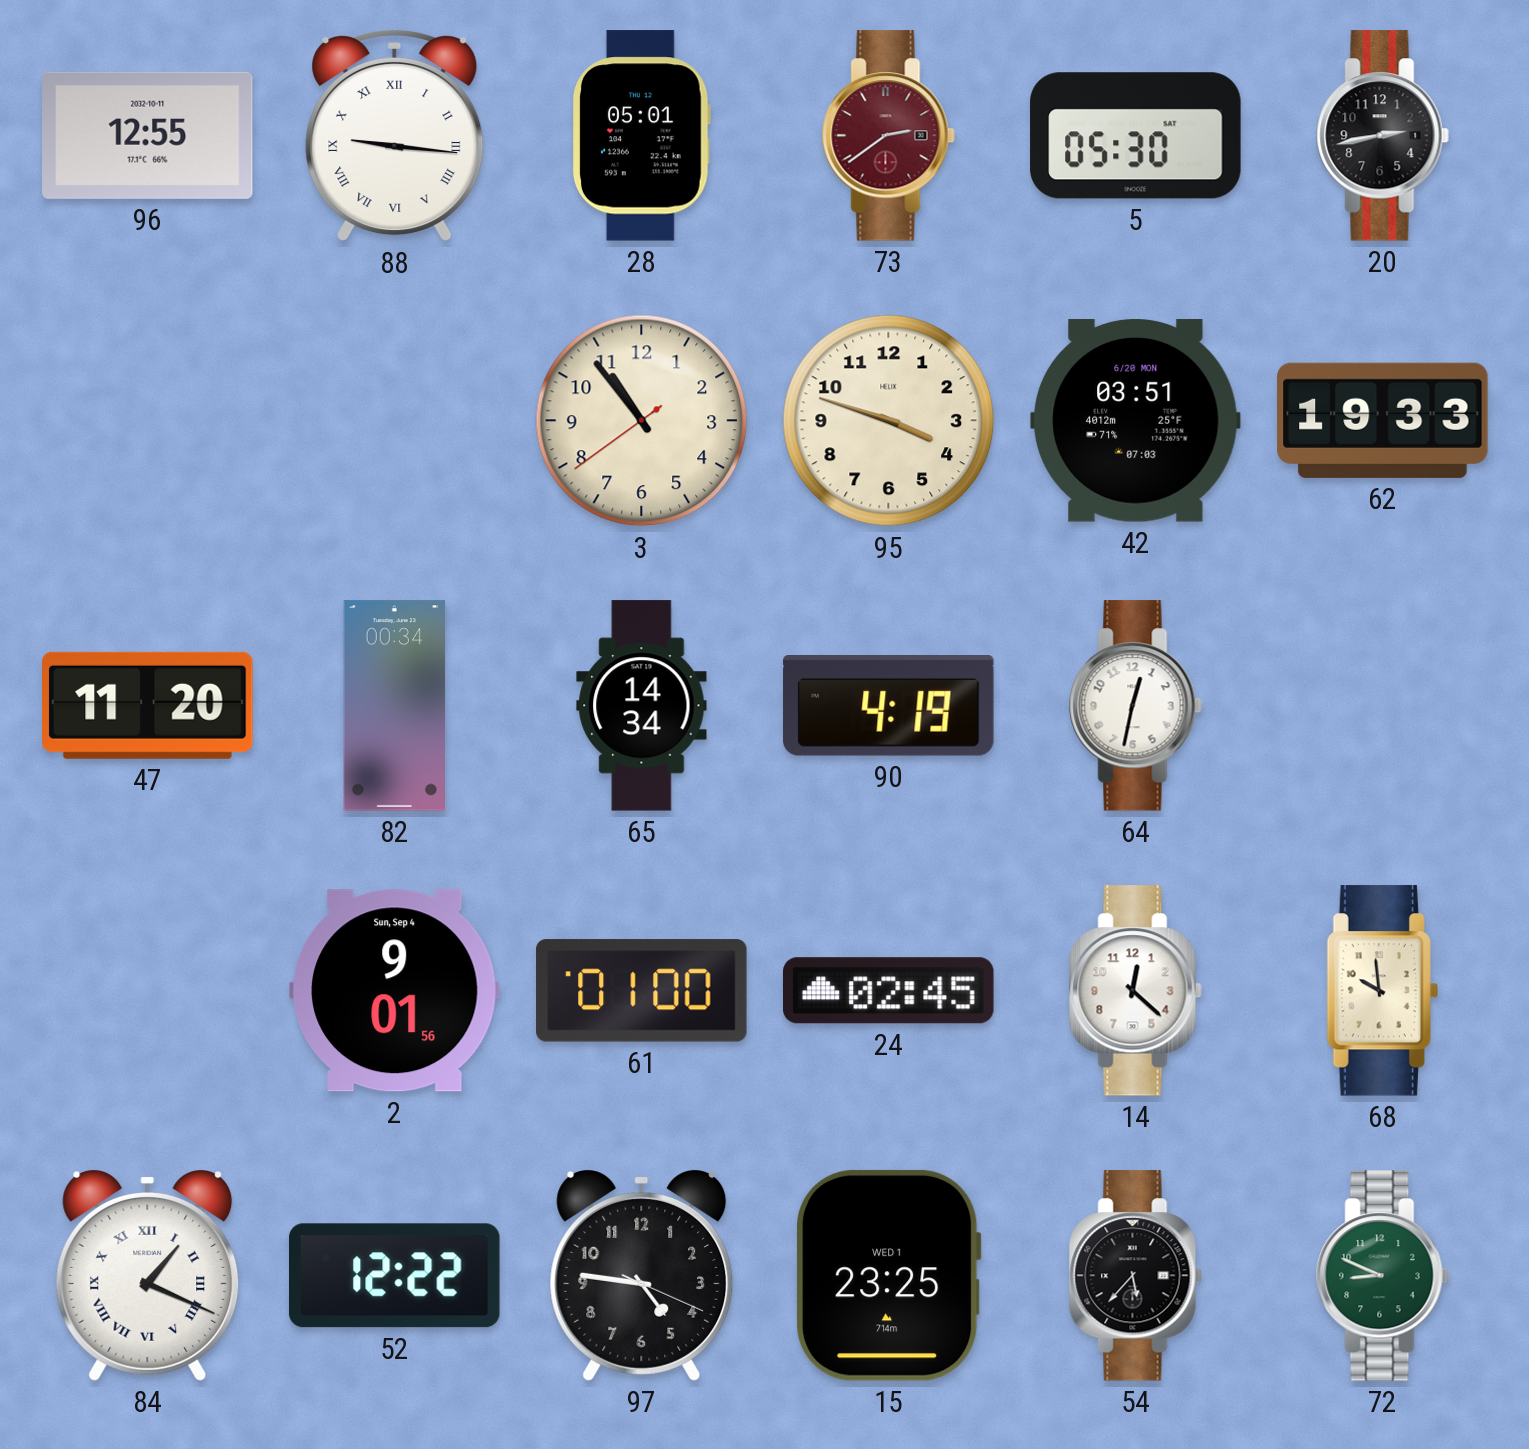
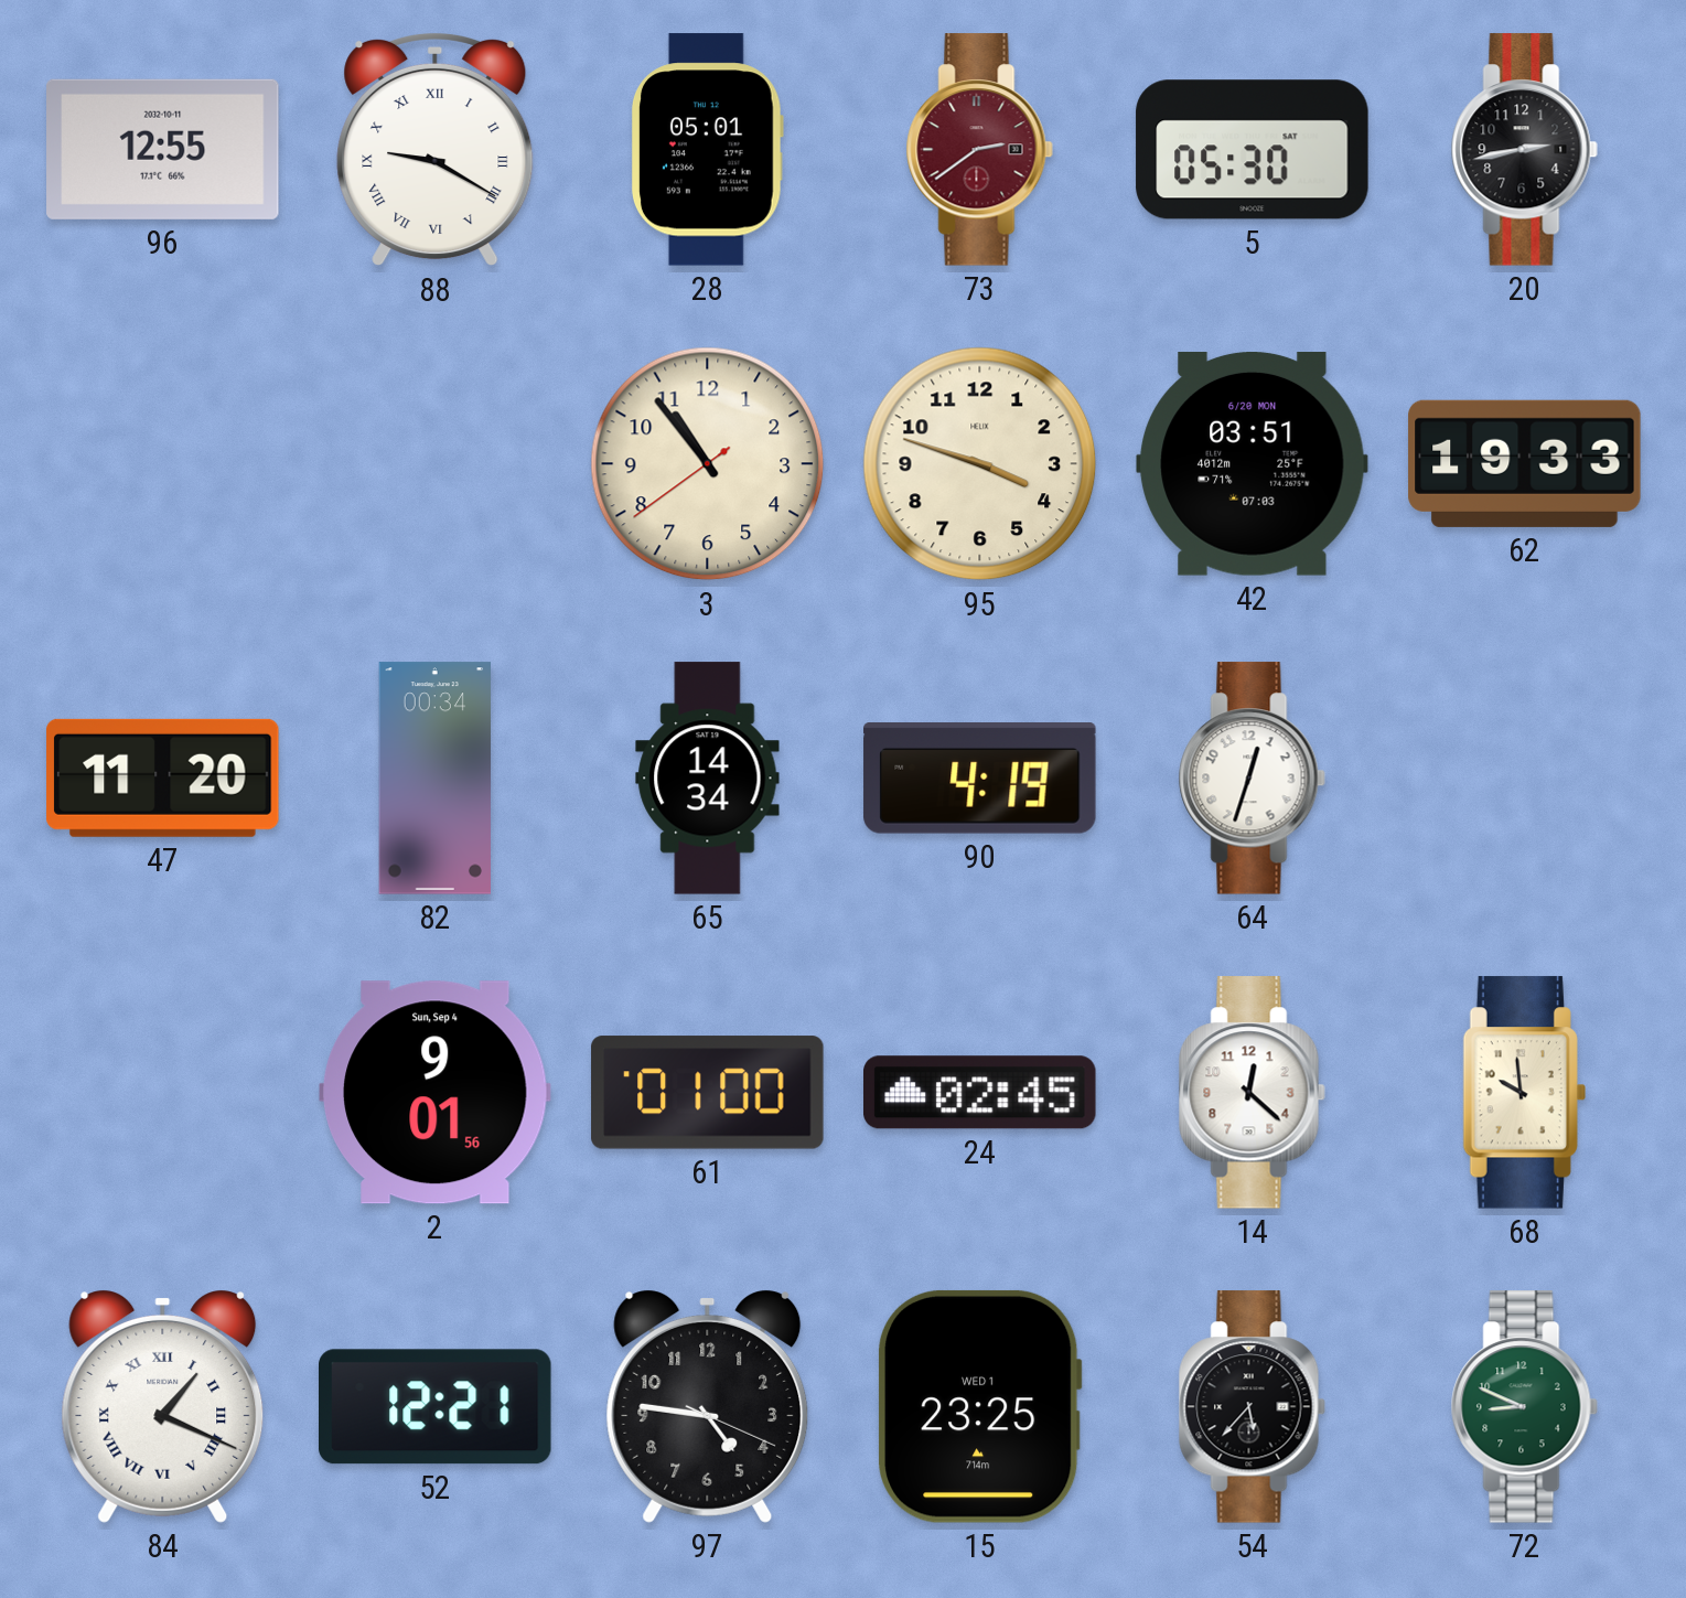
88: 9:16 -> 9:20 (436, 150)
64: 12:32 -> 12:33 (1252, 779)
52: 12:22 -> 12:21 (436, 1407)
